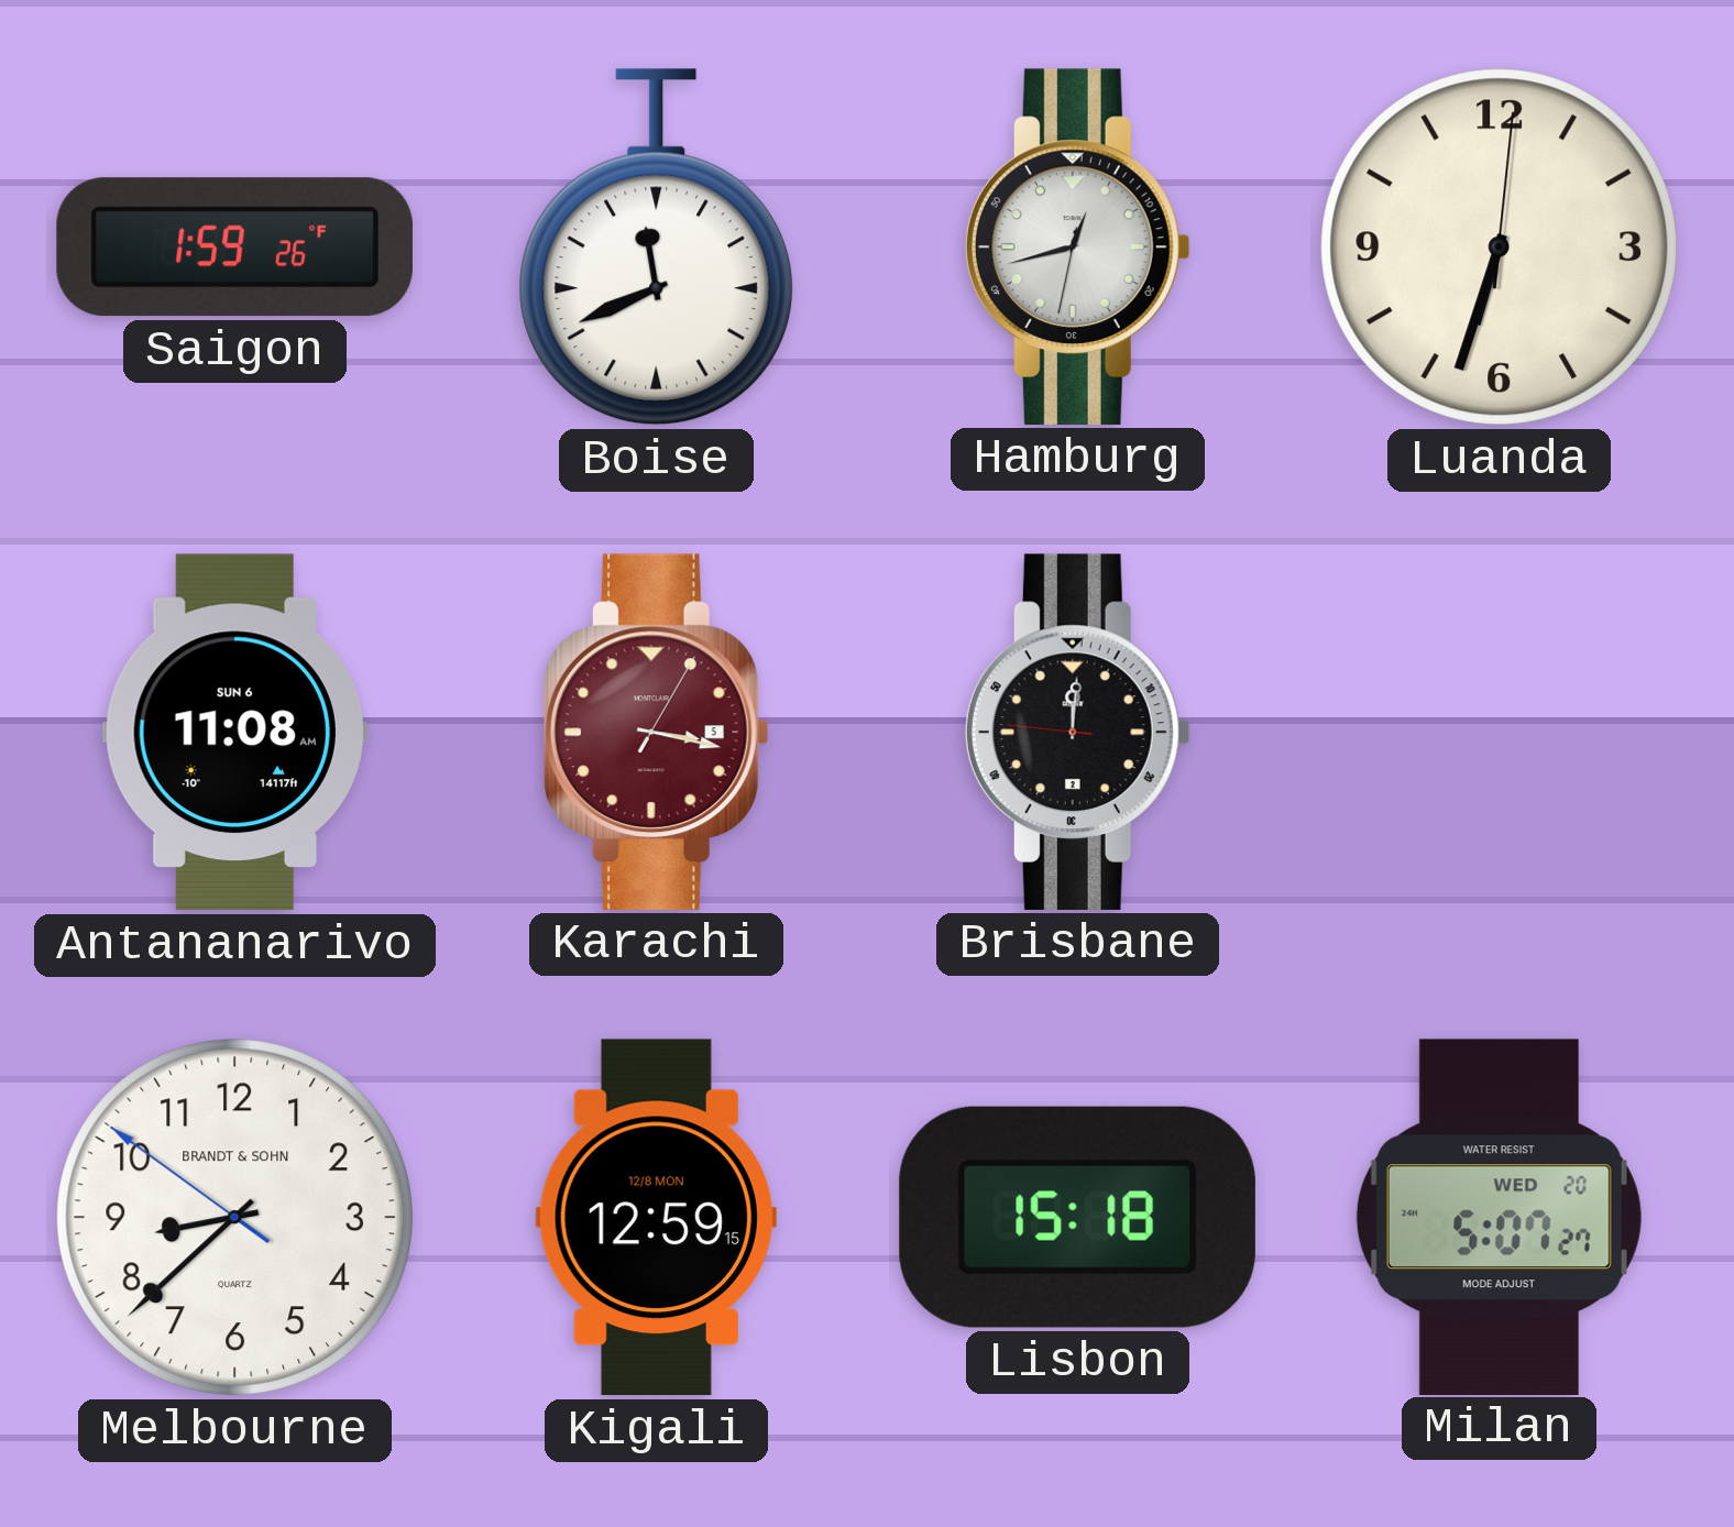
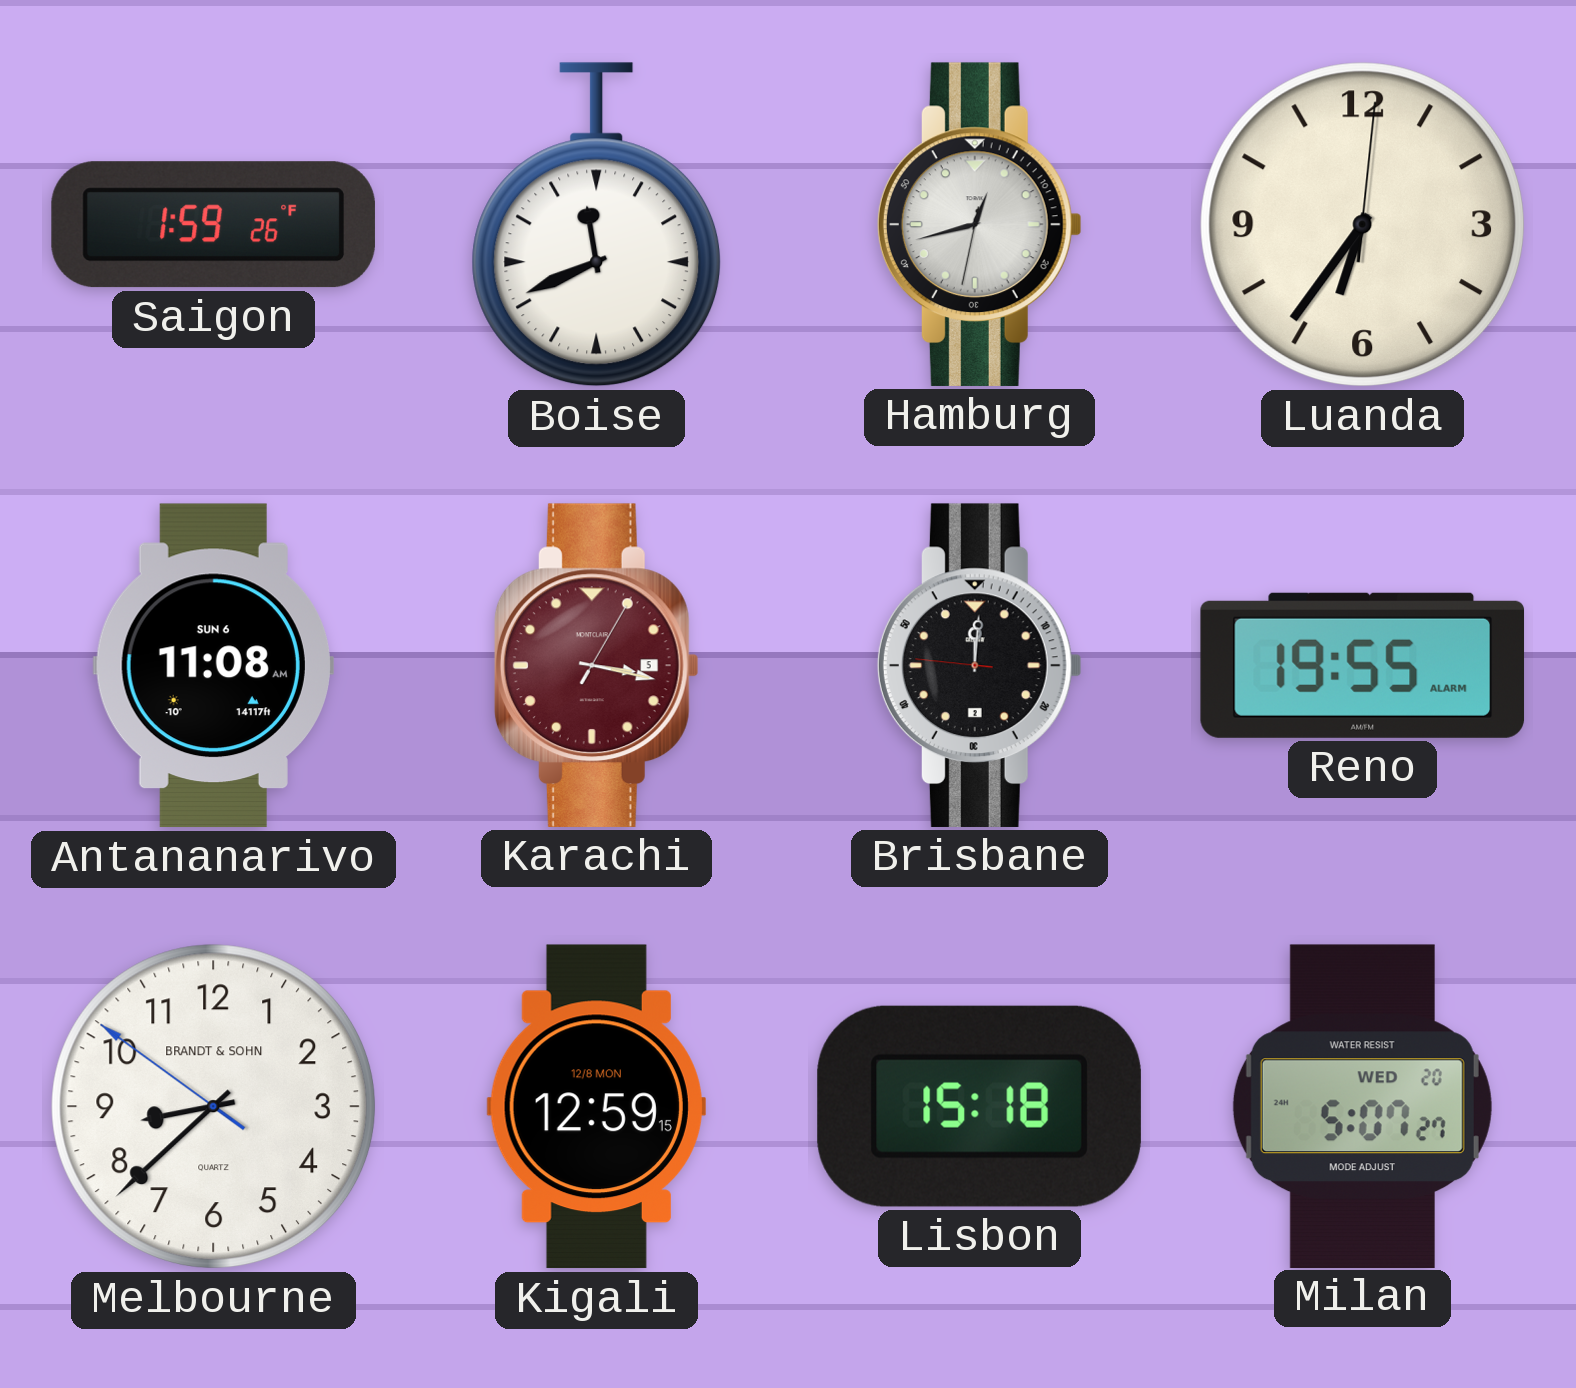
Luanda: 6:33 -> 6:36 (1363, 225)
Reno: none -> 19:55 (1362, 665)
